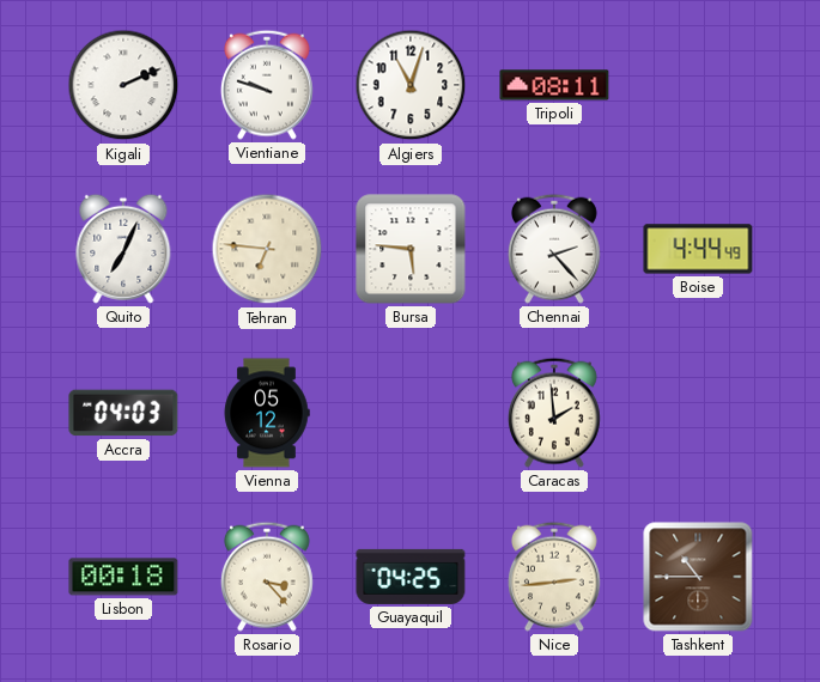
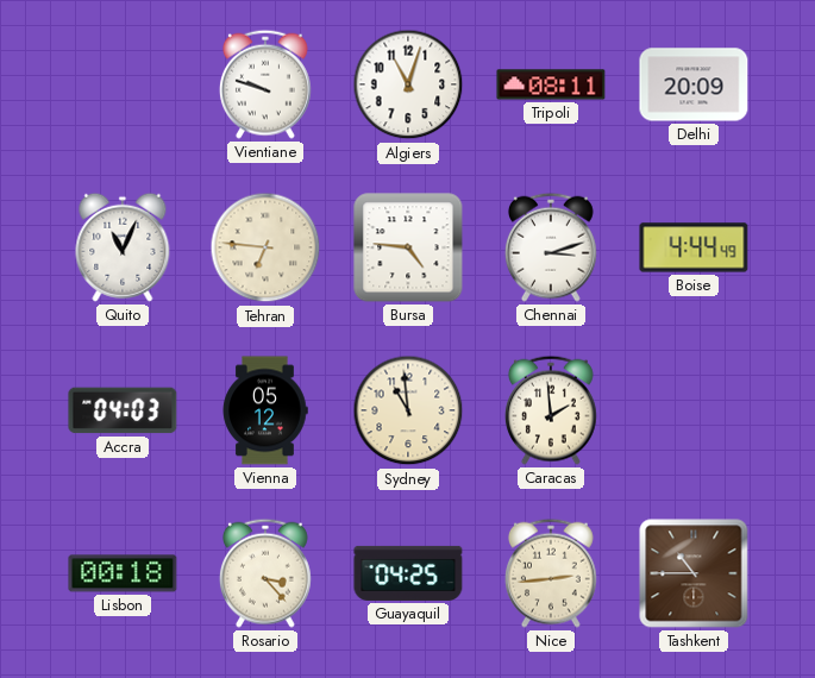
Kigali: 2:11 -> none (123, 85)
Delhi: none -> 20:09 (694, 84)
Quito: 7:04 -> 11:04 (123, 247)
Bursa: 5:46 -> 4:46 (408, 247)
Chennai: 2:23 -> 3:12 (551, 247)
Sydney: none -> 10:59 (408, 410)
